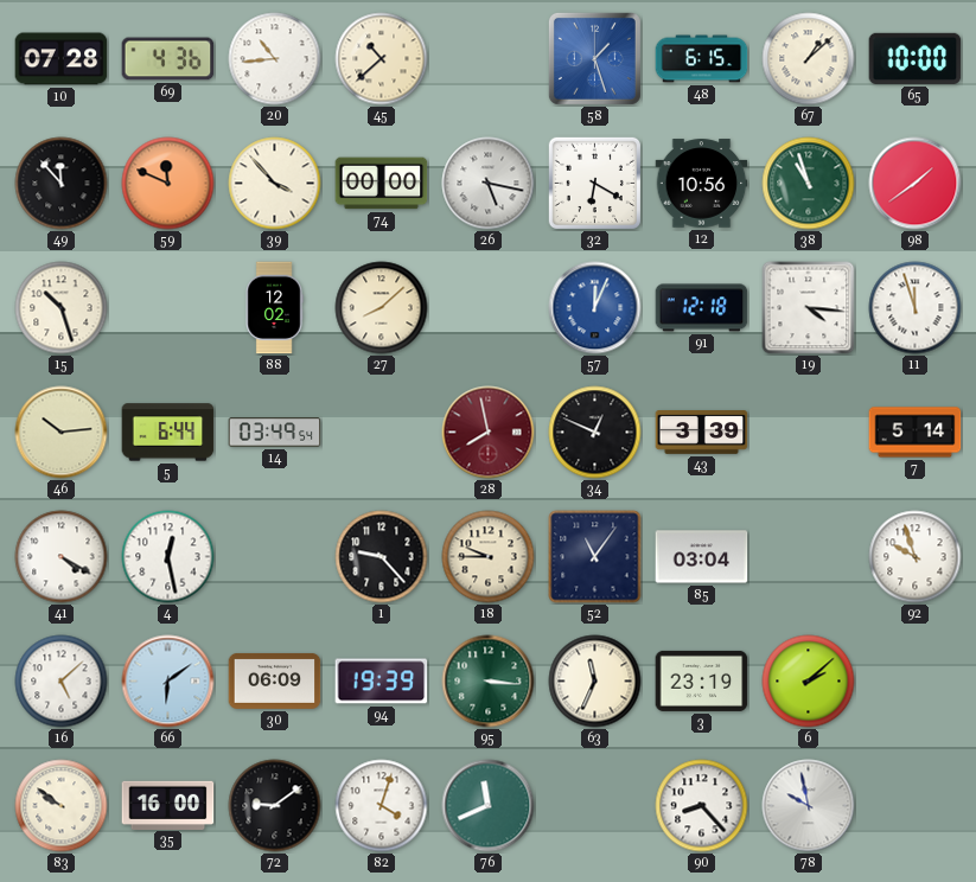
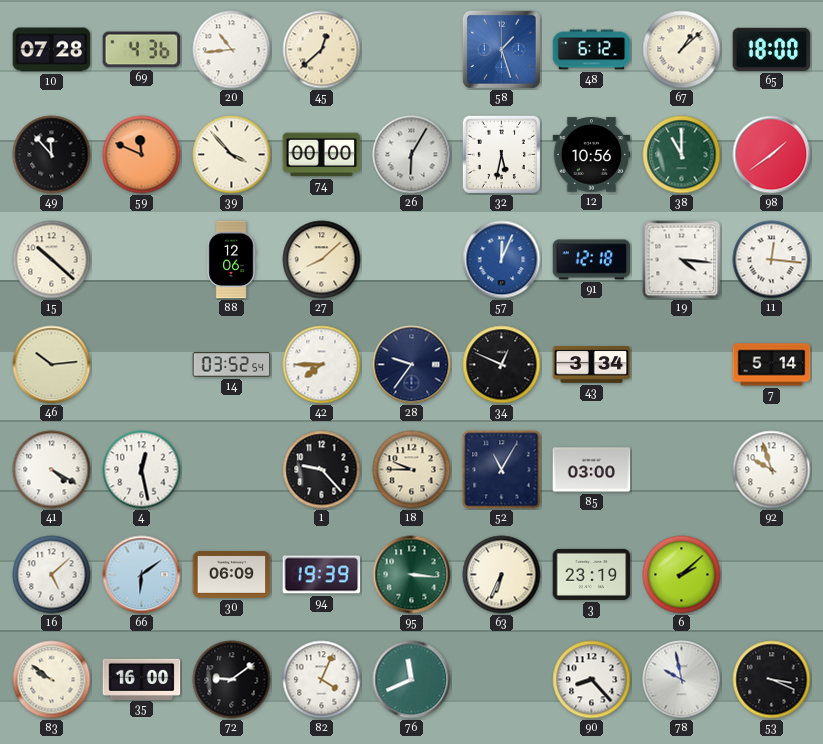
45: 10:38 -> 12:38 (322, 50)
48: 6:15 -> 6:12 (592, 50)
65: 10:00 -> 18:00 (772, 49)
26: 5:17 -> 6:05 (412, 155)
32: 6:20 -> 5:32 (501, 154)
38: 10:57 -> 11:00 (682, 155)
15: 10:27 -> 10:22 (52, 260)
88: 12:02 -> 12:06 (231, 260)
11: 11:57 -> 12:16 (772, 260)
5: 6:44 -> none (168, 433)
14: 03:49 -> 03:52 (232, 365)
42: none -> 7:45 (322, 365)
28: 7:58 -> 9:36 (412, 365)
28 dial: burgundy -> navy (412, 365)
43: 3:39 -> 3:34 (592, 365)
52: 11:06 -> 11:05 (502, 470)
85: 03:04 -> 03:00 (592, 470)
63: 11:34 -> 6:34 (502, 575)
82: 4:03 -> 4:04 (322, 680)
53: none -> 3:19 (772, 680)
